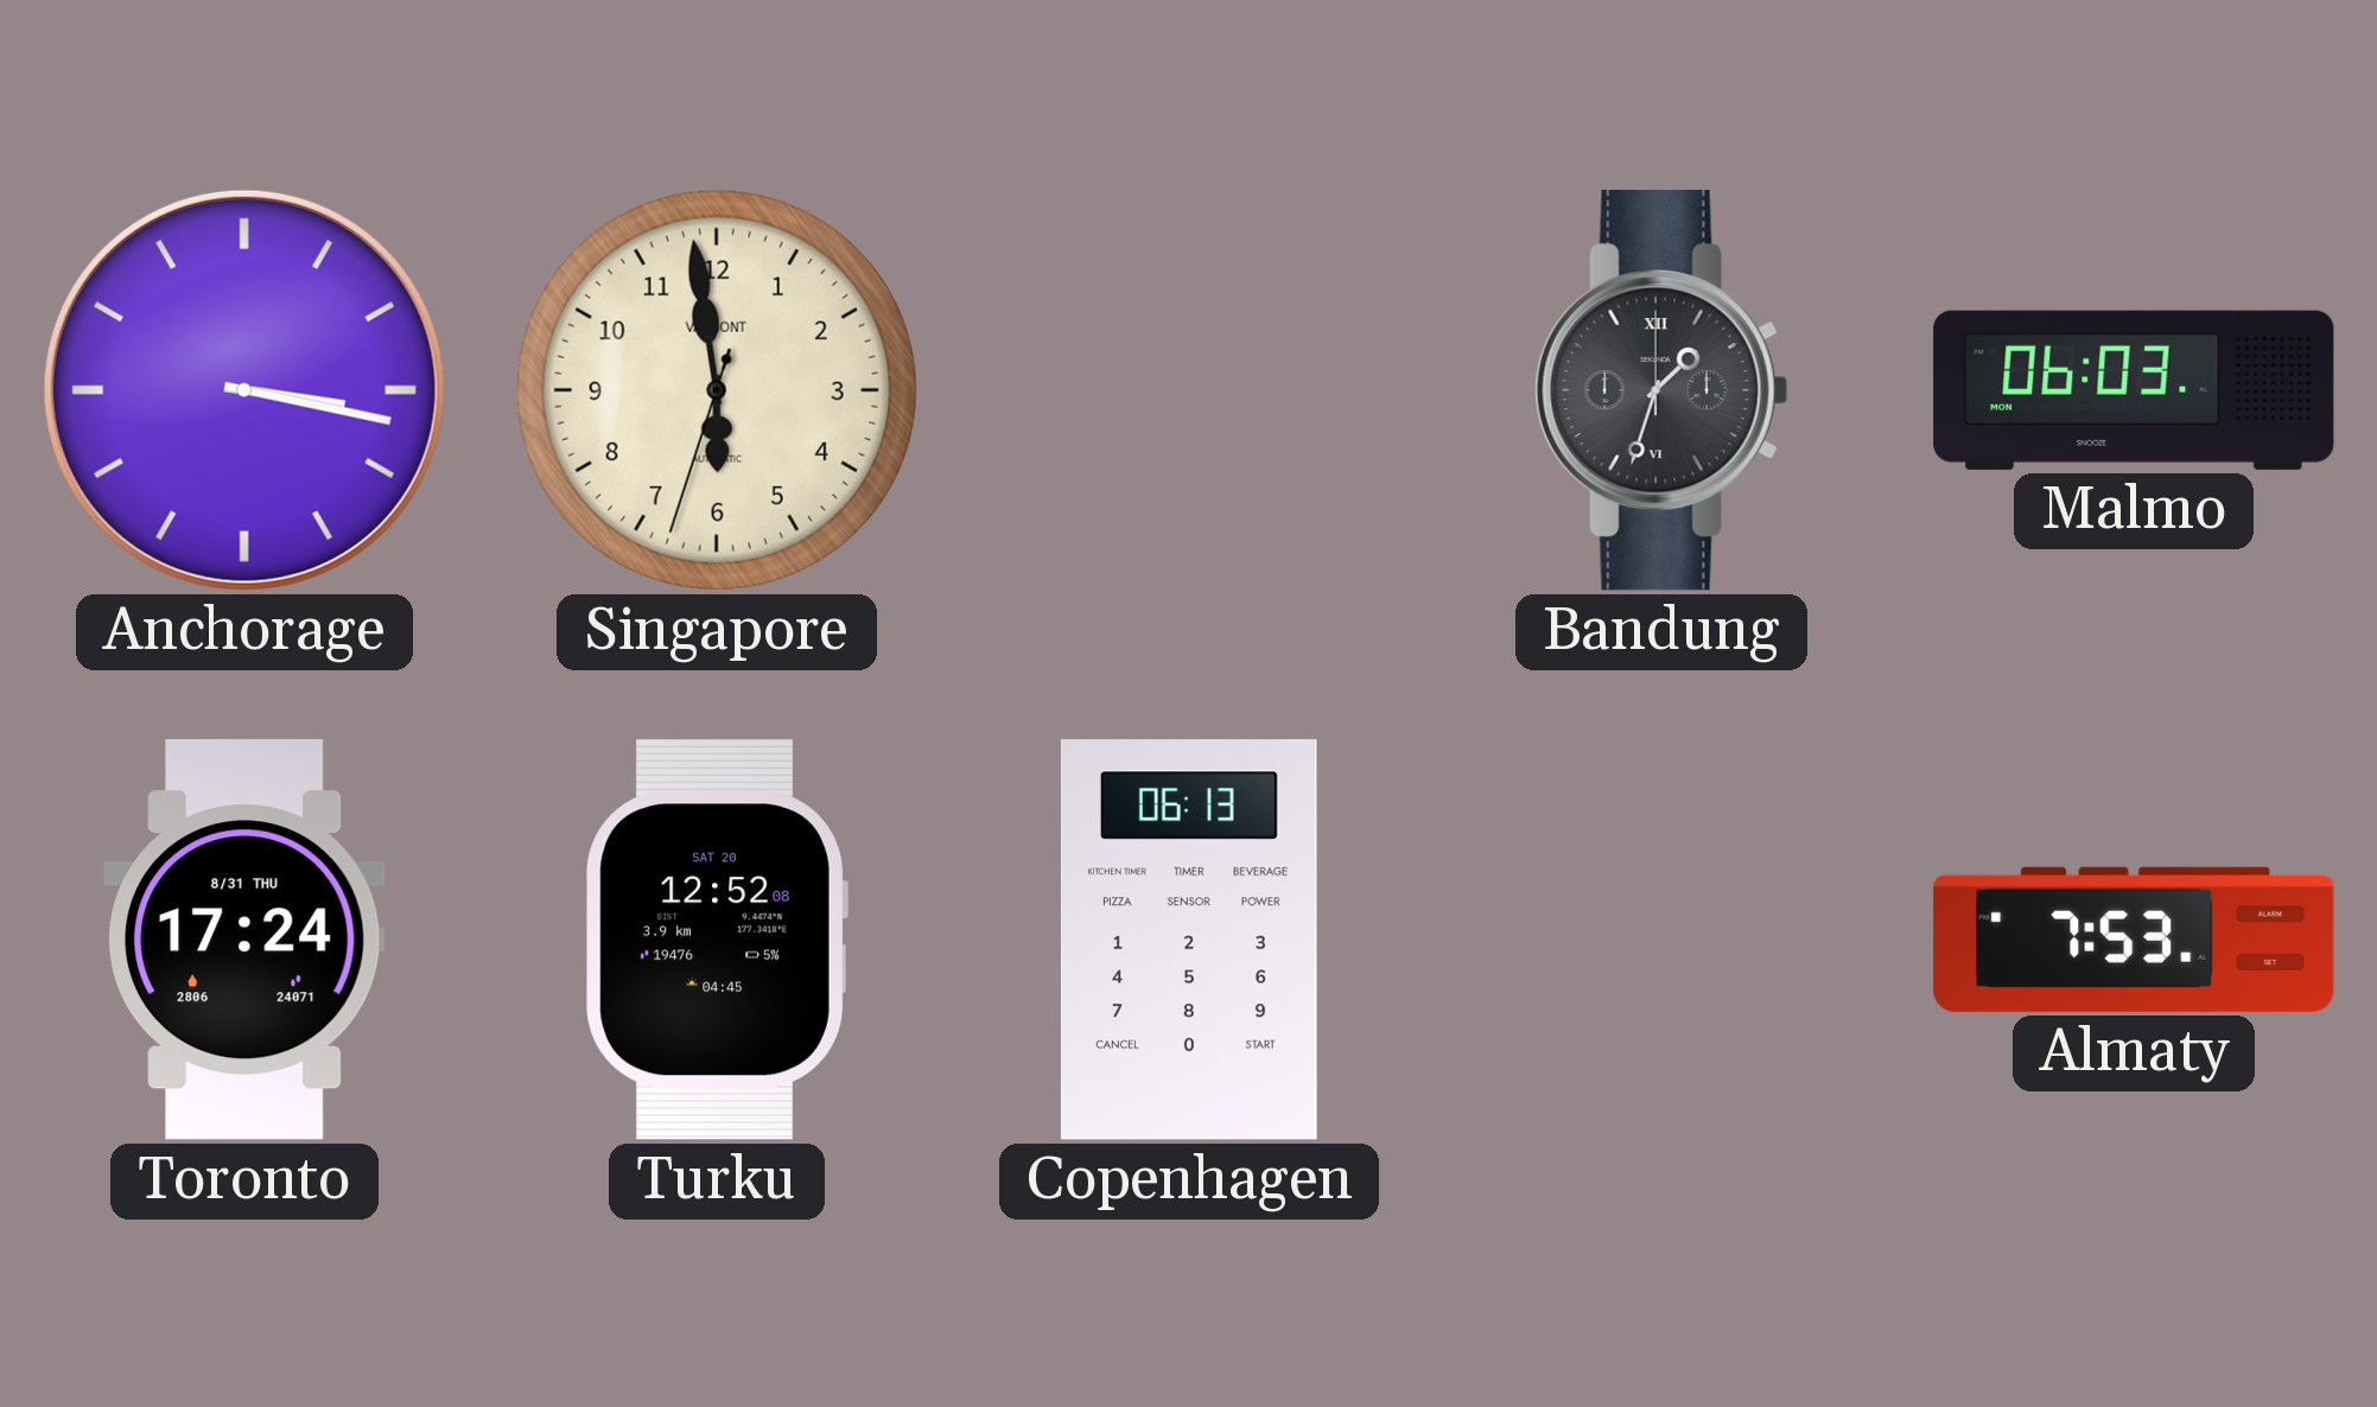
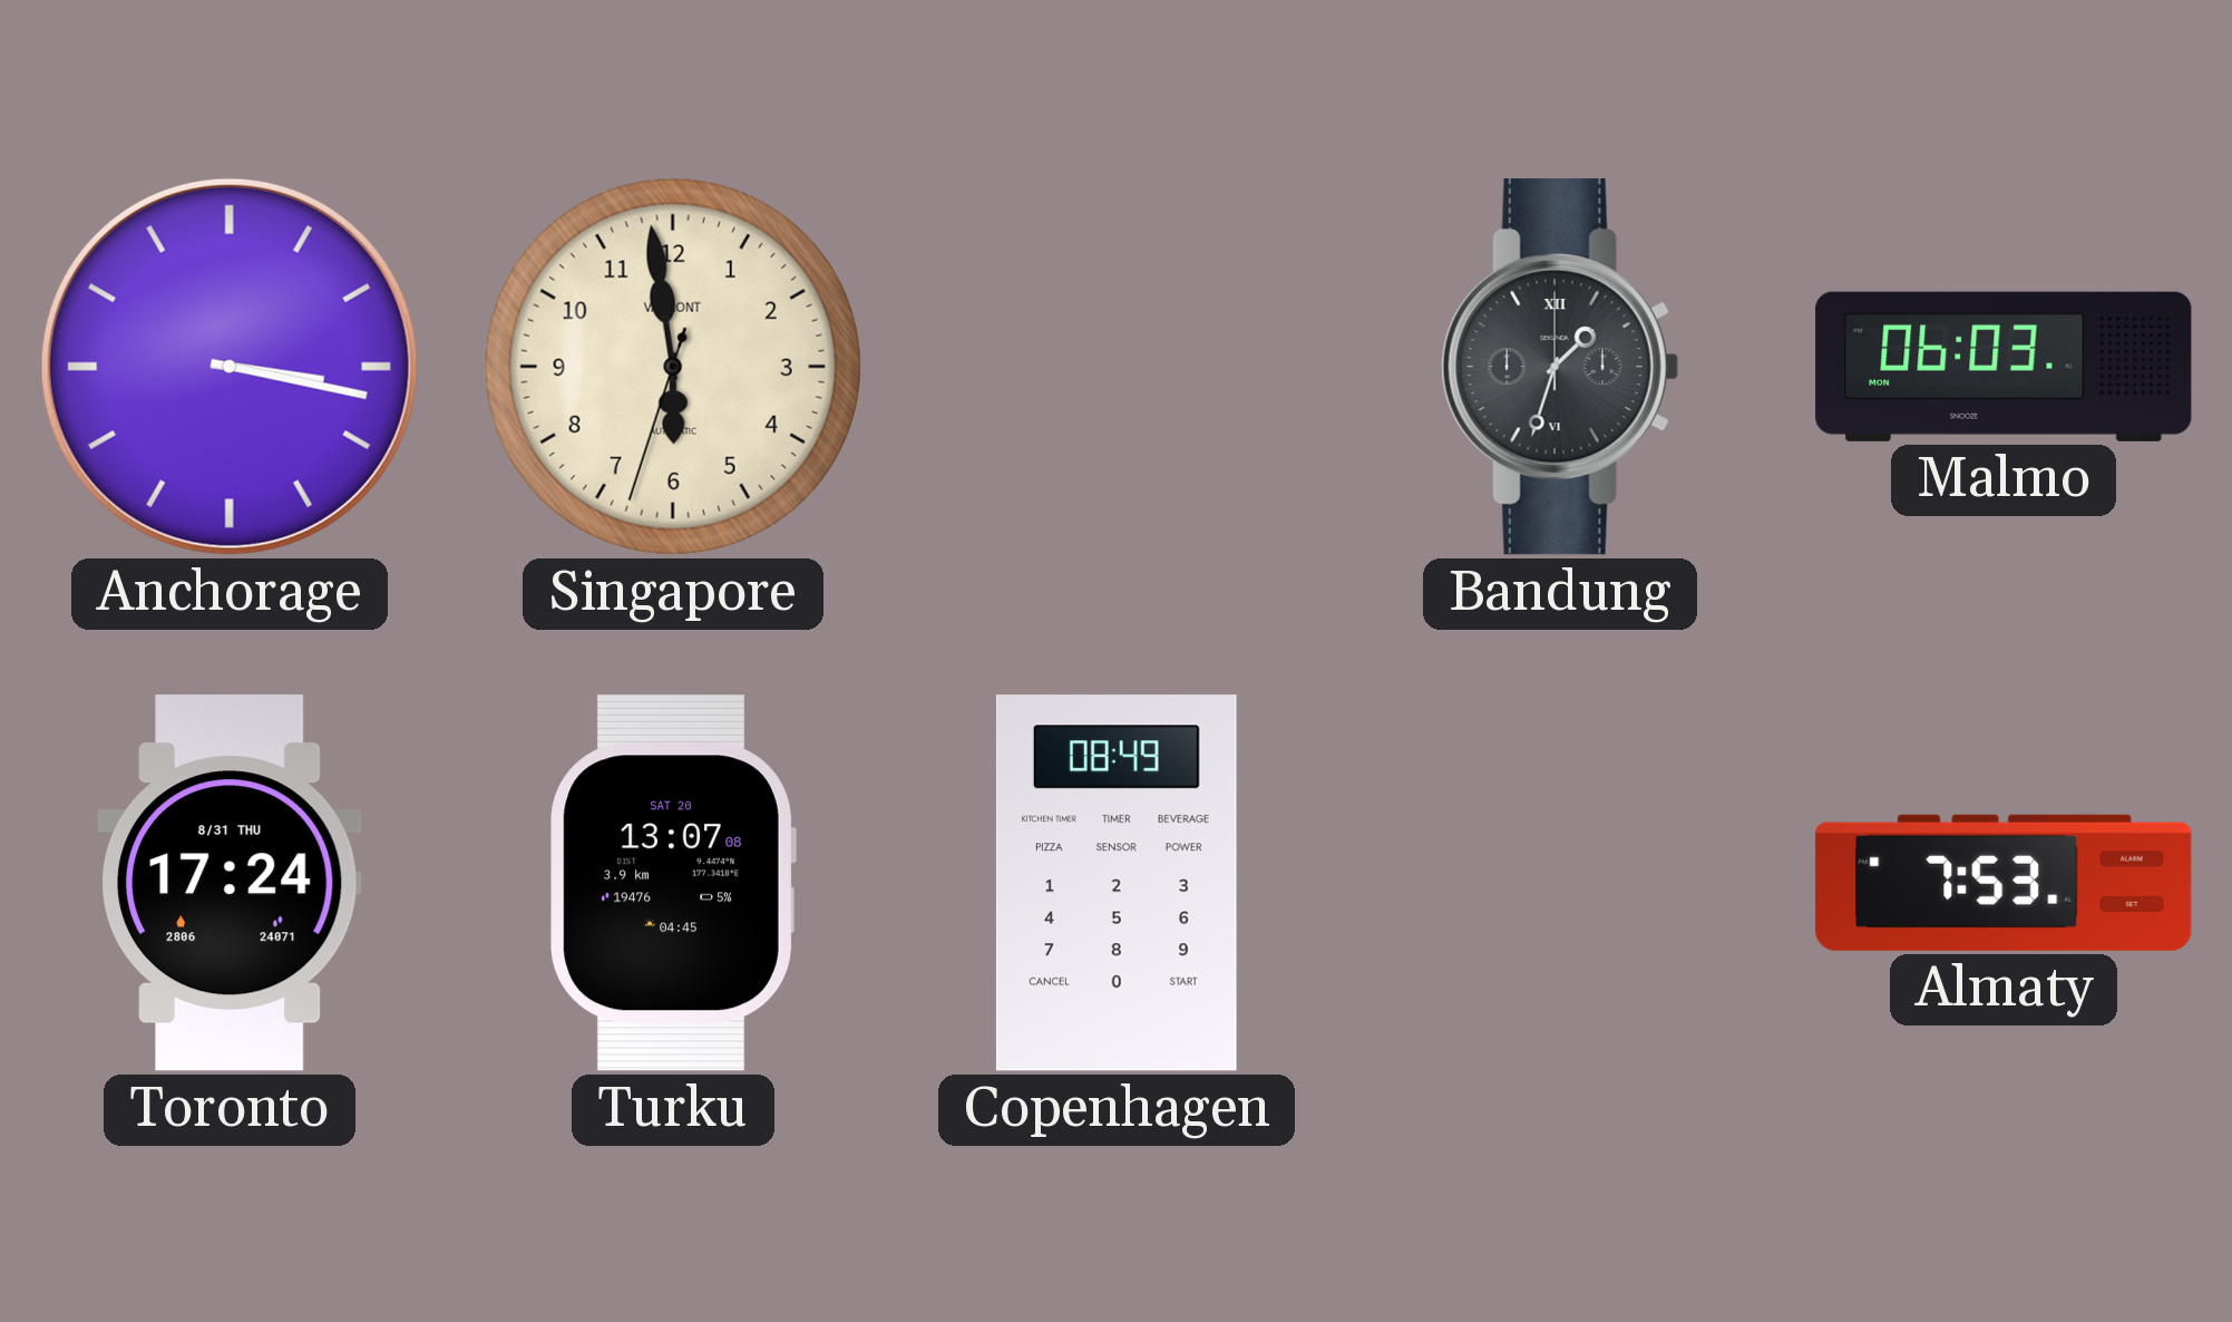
Turku: 12:52 -> 13:07 (673, 883)
Copenhagen: 06:13 -> 08:49 (1117, 883)
